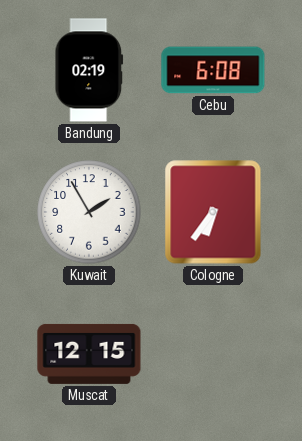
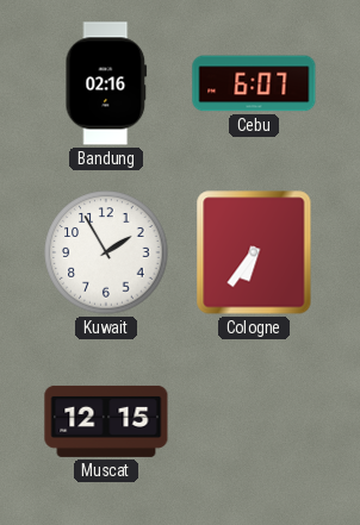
Bandung: 02:19 -> 02:16 (106, 83)
Cebu: 6:08 -> 6:07 (254, 83)
